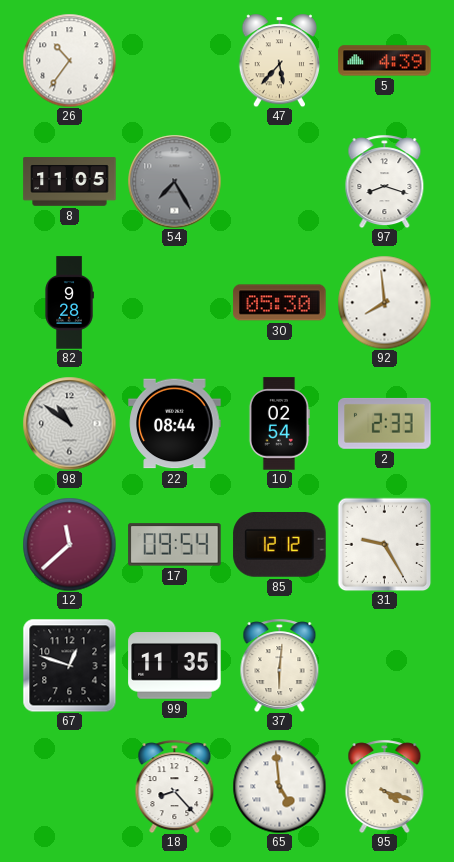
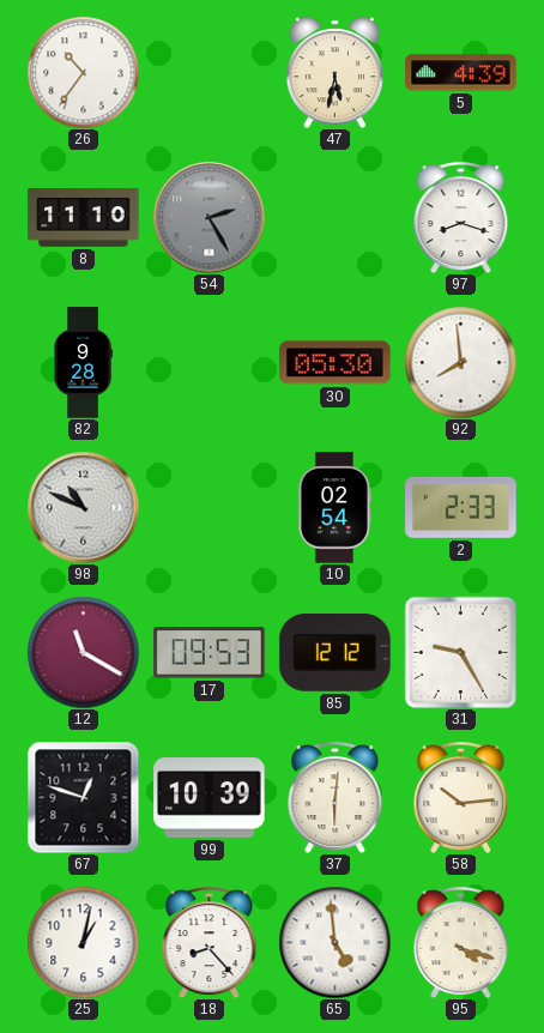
47: 5:37 -> 5:32 (334, 72)
8: 11:05 -> 11:10 (84, 218)
54: 7:25 -> 2:25 (208, 217)
98: 10:51 -> 10:49 (83, 507)
22: 08:44 -> none (175, 424)
12: 11:38 -> 11:20 (83, 652)
17: 09:54 -> 09:53 (210, 653)
99: 11:35 -> 10:39 (210, 798)
58: none -> 10:14 (461, 797)
25: none -> 1:02 (83, 942)
